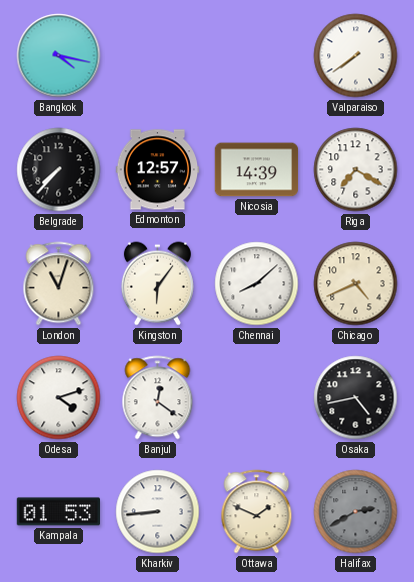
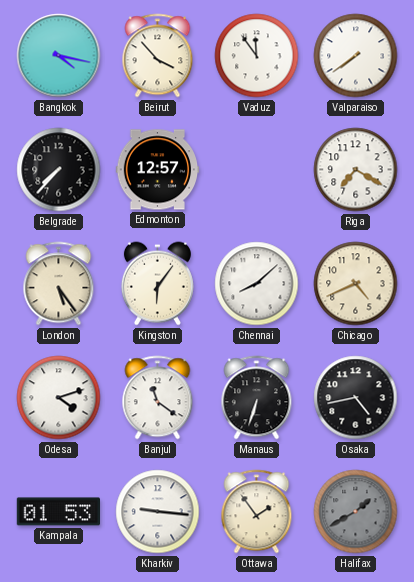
Beirut: none -> 3:53 (158, 56)
Vaduz: none -> 11:54 (257, 56)
Nicosia: 14:39 -> none (257, 170)
London: 11:03 -> 5:24 (59, 284)
Banjul: 12:21 -> 11:21 (158, 398)
Manaus: none -> 6:33 (257, 398)
Kharkiv: 8:44 -> 9:16 (158, 512)
Ottawa: 1:49 -> 1:54 (257, 512)
Halifax: 2:40 -> 1:40 (356, 512)
